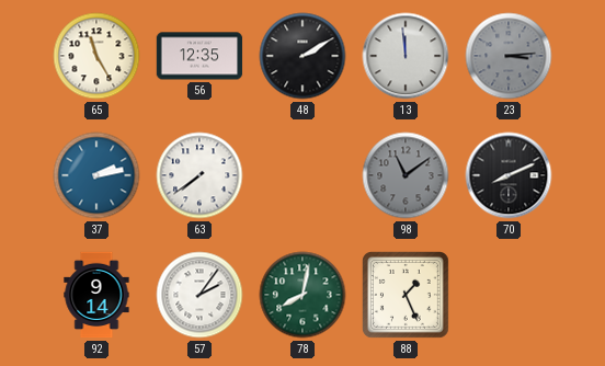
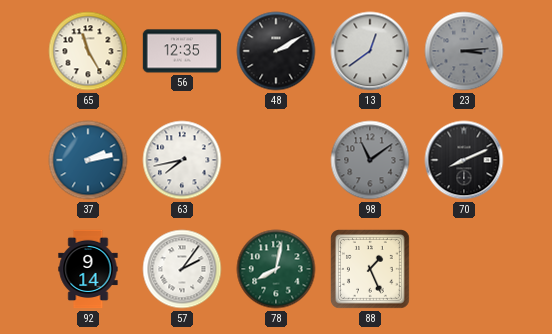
13: 11:59 -> 12:39 (370, 51)
63: 7:39 -> 7:43 (182, 160)
